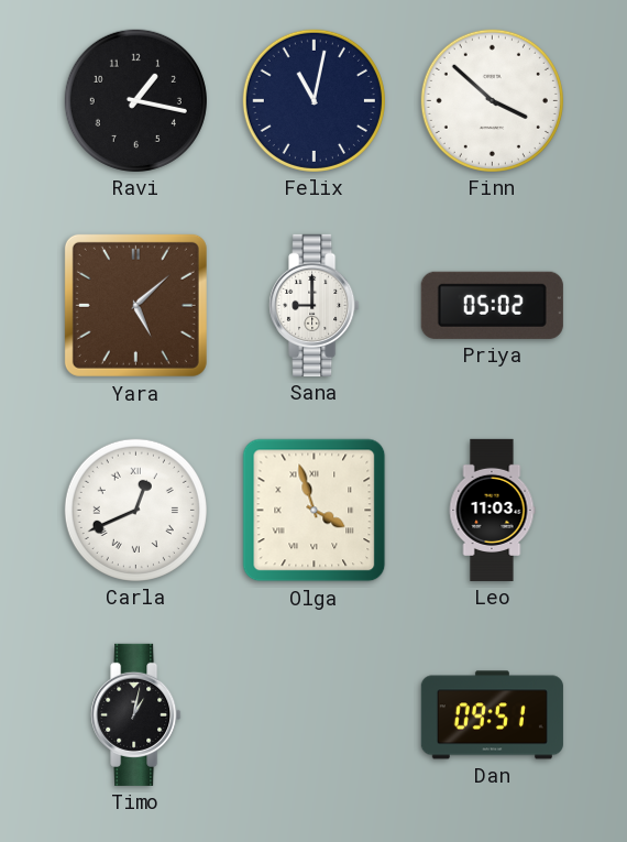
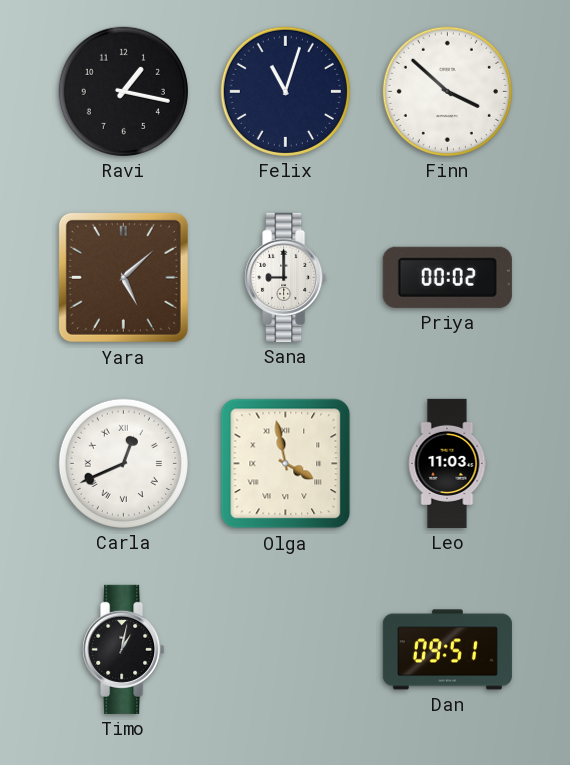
Felix: 11:02 -> 11:03 (285, 91)
Priya: 05:02 -> 00:02 (447, 277)
Olga: 3:57 -> 3:58 (286, 464)
